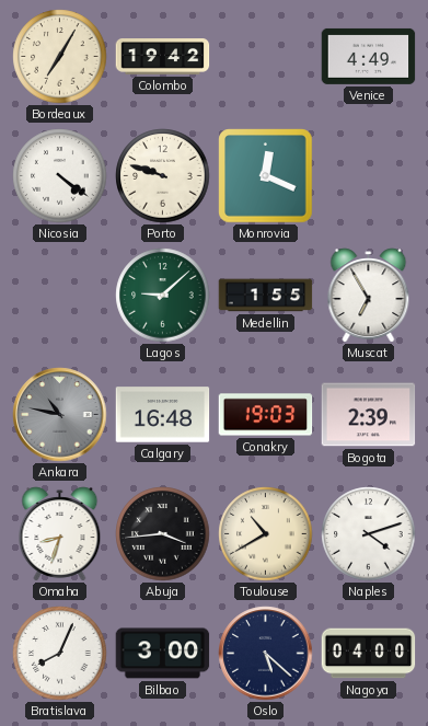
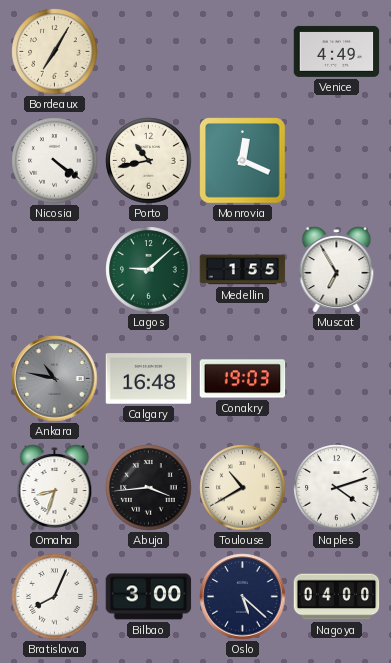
Colombo: 19:42 -> none (163, 57)
Porto: 9:48 -> 10:43 (149, 161)
Bogota: 2:39 -> none (369, 415)
